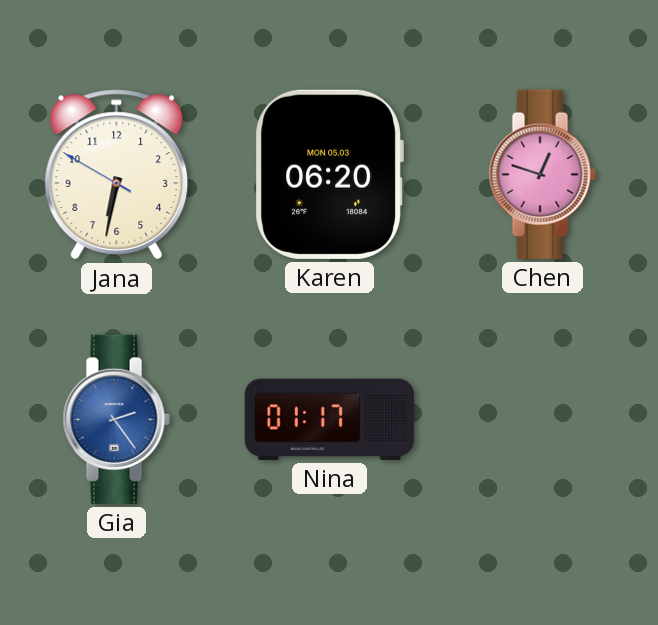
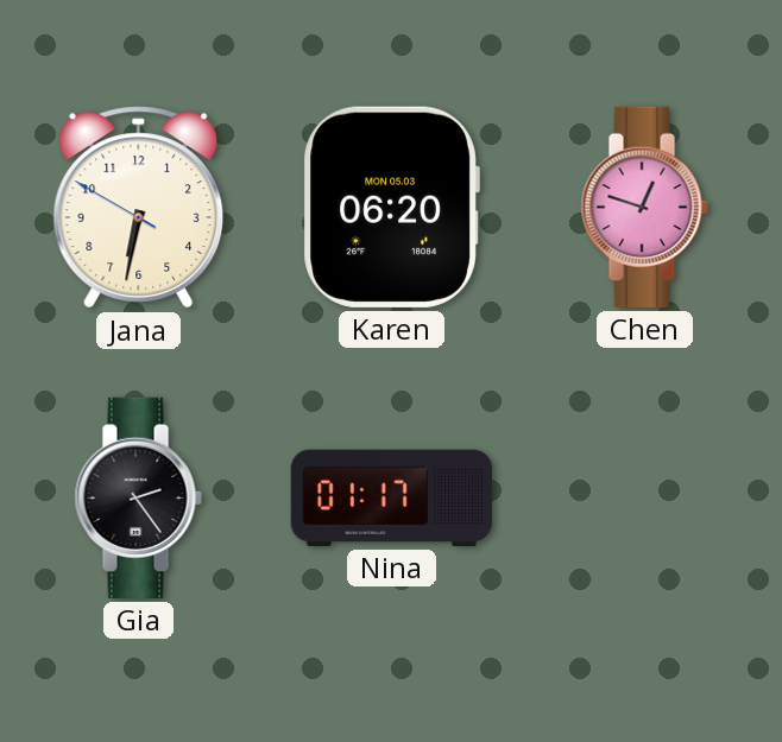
Gia dial: blue -> black (138, 497)
